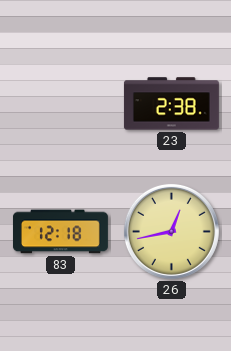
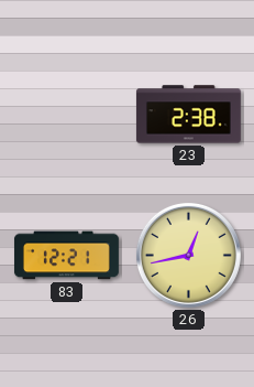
83: 12:18 -> 12:21 (66, 256)
